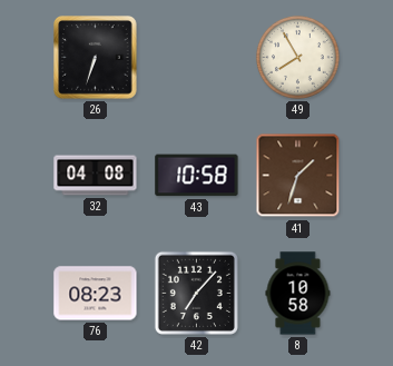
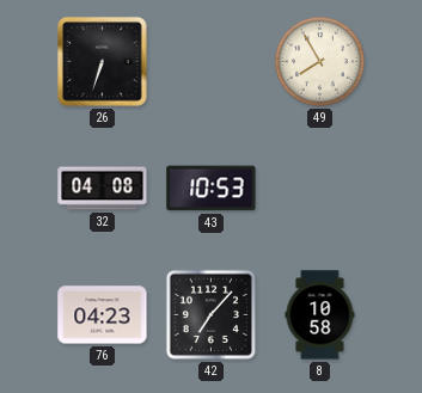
43: 10:58 -> 10:53 (212, 189)
41: 1:33 -> none (298, 176)
76: 08:23 -> 04:23 (103, 315)
